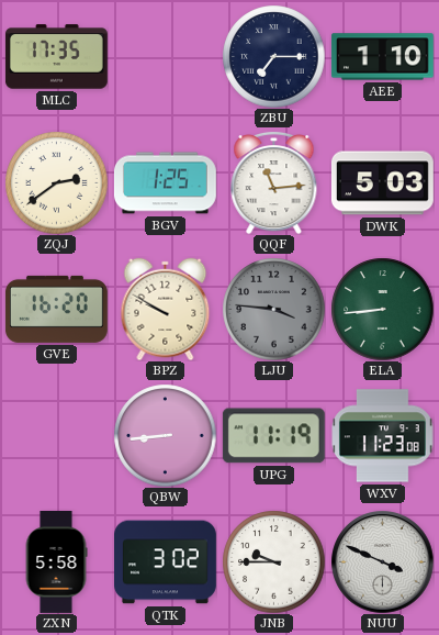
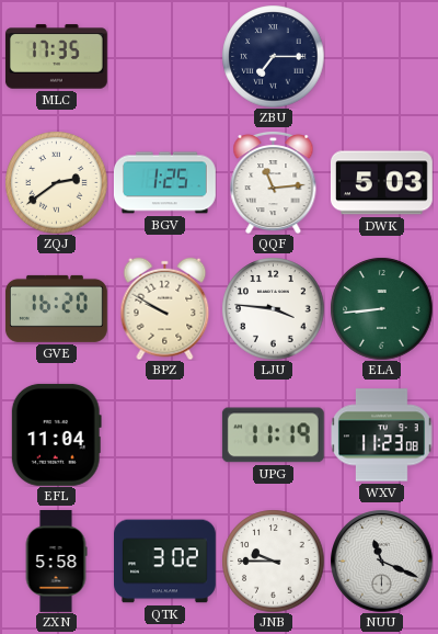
AEE: 1:10 -> none (382, 57)
LJU dial: grey -> white (273, 308)
EFL: none -> 11:04 (56, 434)
QBW: 8:44 -> none (165, 435)
NUU: 3:49 -> 11:19 (381, 561)
